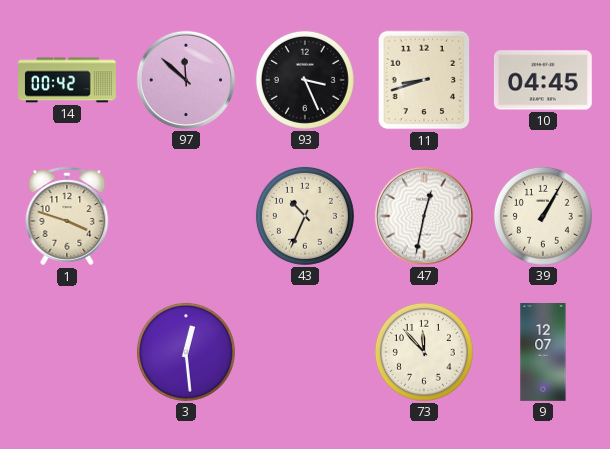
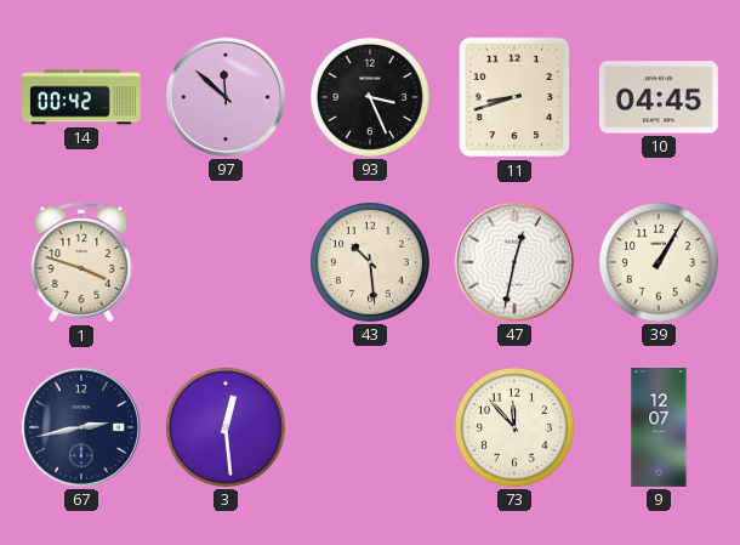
43: 10:34 -> 10:29 (370, 262)
67: none -> 2:43 (81, 427)
